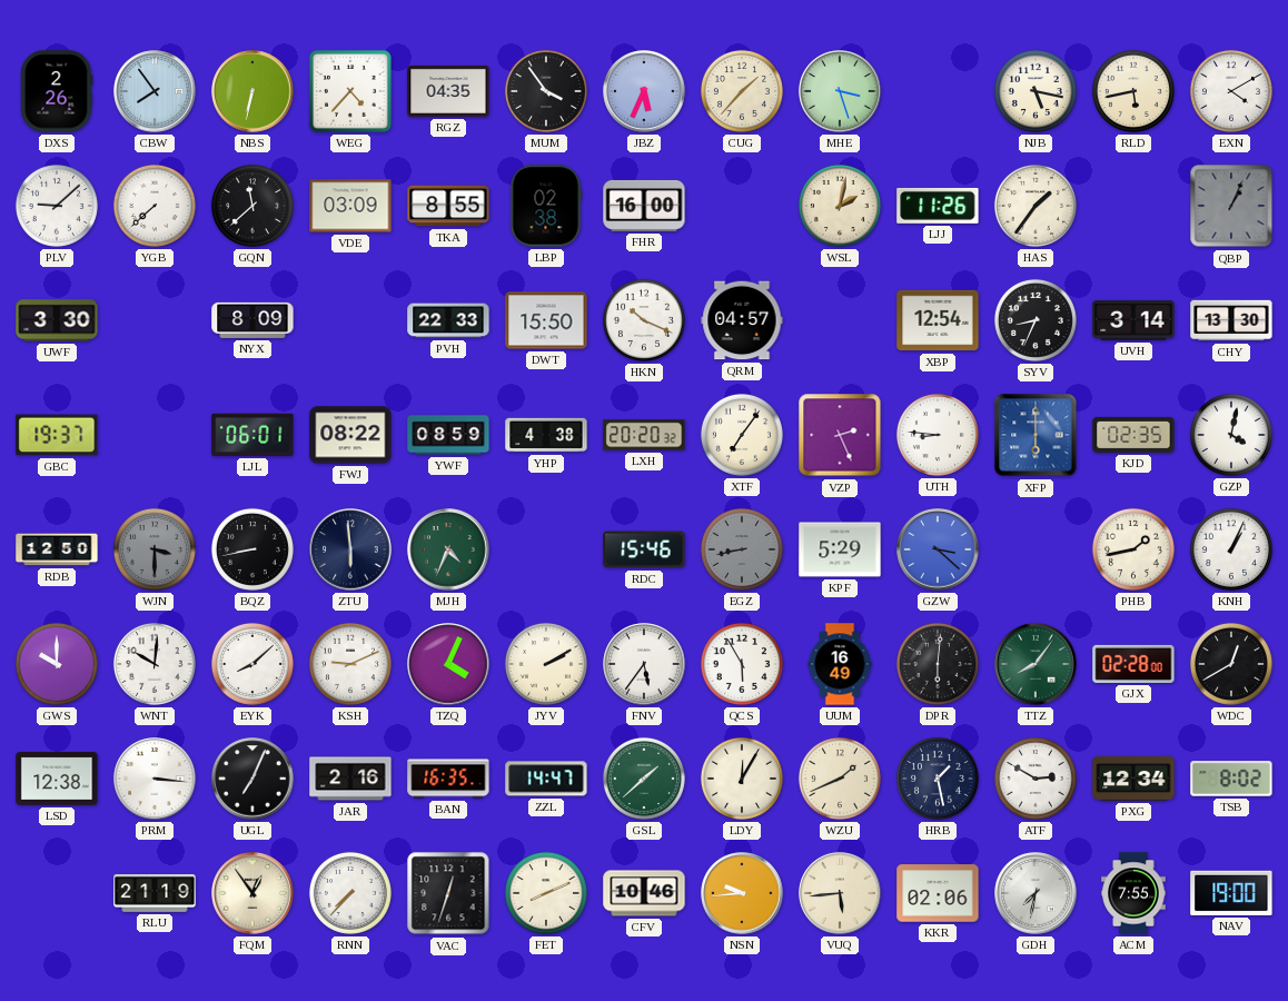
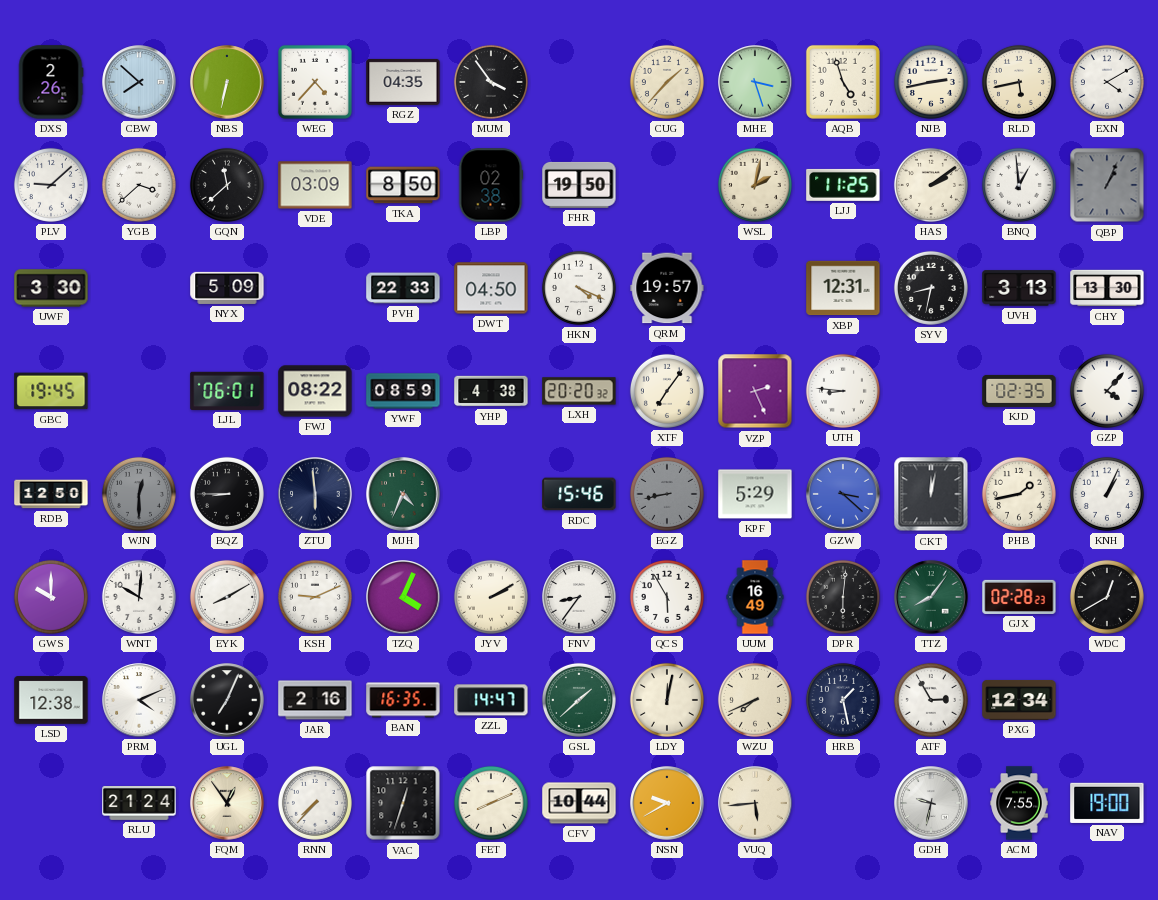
CBW: 7:54 -> 7:52 (139, 82)
JBZ: 5:34 -> none (644, 91)
AQB: none -> 4:57 (843, 82)
NJB: 5:17 -> 2:43 (931, 82)
YGB: 7:38 -> 3:38 (139, 185)
TKA: 8:55 -> 8:50 (403, 185)
FHR: 16:00 -> 19:50 (579, 185)
LJJ: 11:26 -> 11:25 (843, 185)
HAS: 1:36 -> 2:09 (931, 185)
BNQ: none -> 12:59 (1019, 185)
NYX: 8:09 -> 5:09 (227, 288)
DWT: 15:50 -> 04:50 (491, 288)
HKN: 10:19 -> 4:19 (579, 288)
QRM: 04:57 -> 19:57 (667, 288)
XBP: 12:54 -> 12:31 (843, 288)
SYV: 8:34 -> 8:32 (931, 288)
UVH: 3:14 -> 3:13 (1019, 288)
GBC: 19:37 -> 19:45 (51, 391)
XFP: 6:00 -> none (1036, 435)
GZP: 4:02 -> 4:07 (1107, 391)
WJN: 3:30 -> 12:30 (139, 494)
BQZ: 8:43 -> 8:45 (227, 494)
CKT: none -> 12:02 (931, 494)
EYK: 8:08 -> 8:10 (227, 597)
FNV: 5:36 -> 8:36 (579, 597)
GJX: 02:28:00 -> 02:28:23 (1019, 597)
PRM: 3:16 -> 4:11 (139, 700)
LDY: 12:05 -> 12:02 (667, 700)
WZU: 1:41 -> 7:41 (755, 700)
ATF: 2:50 -> 2:55 (931, 700)
TSB: 8:02 -> none (1231, 779)
RLU: 21:19 -> 21:24 (139, 804)
CFV: 10:46 -> 10:44 (579, 803)
NSN: 9:44 -> 9:40 (667, 803)
KKR: 02:06 -> none (938, 893)
GDH: 7:32 -> 9:32 (931, 803)
